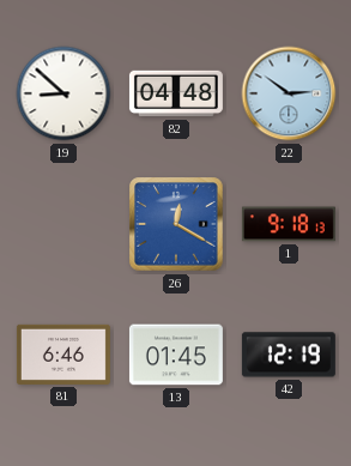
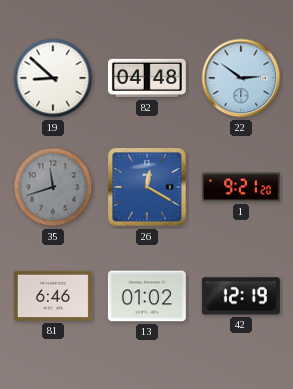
35: none -> 11:42 (53, 187)
1: 9:18 -> 9:21 (241, 187)
13: 01:45 -> 01:02 (147, 296)
